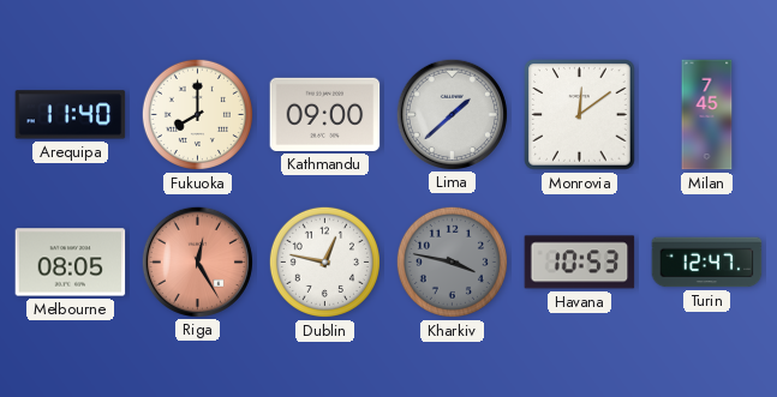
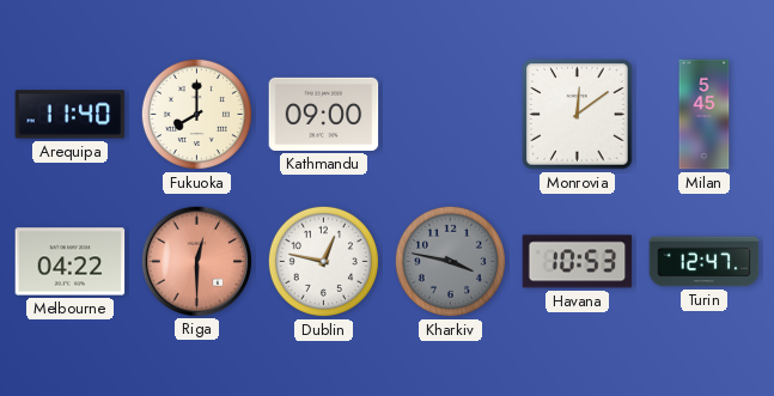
Lima: 1:38 -> none (452, 114)
Milan: 7:45 -> 5:45 (705, 115)
Melbourne: 08:05 -> 04:22 (71, 262)
Riga: 12:25 -> 12:30 (196, 261)
